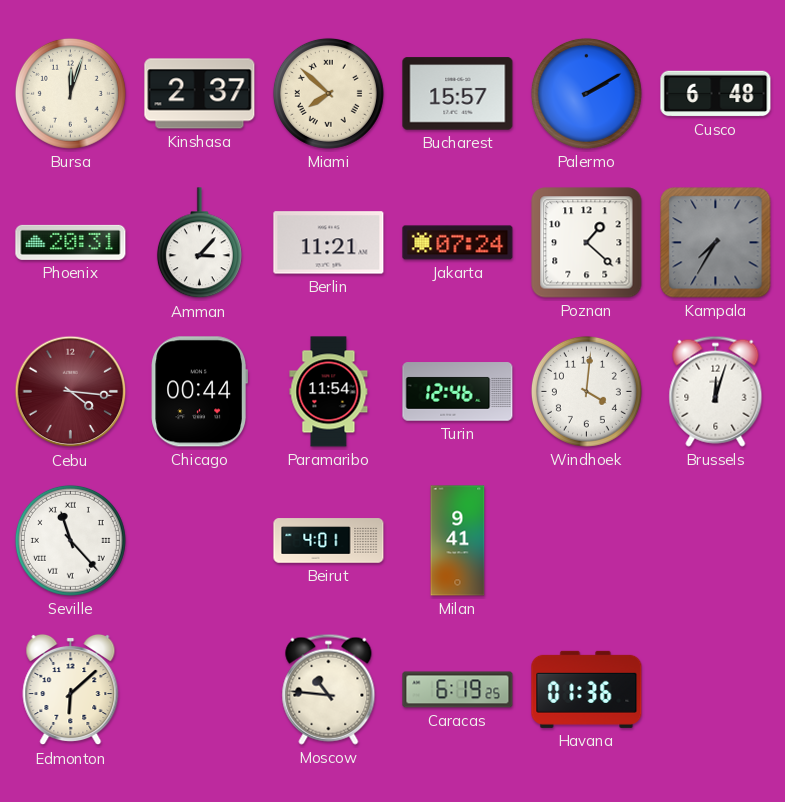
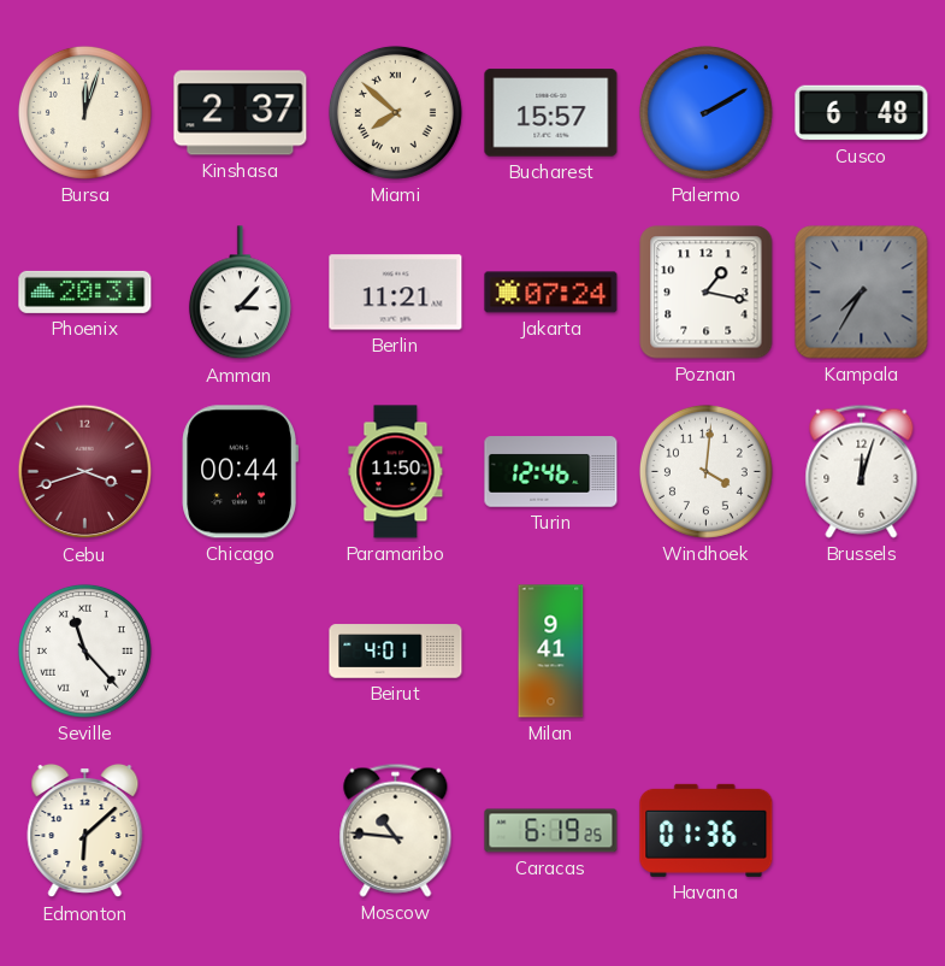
Poznan: 1:22 -> 1:17 (707, 293)
Cebu: 4:16 -> 3:42 (85, 472)
Paramaribo: 11:54 -> 11:50 (396, 472)
